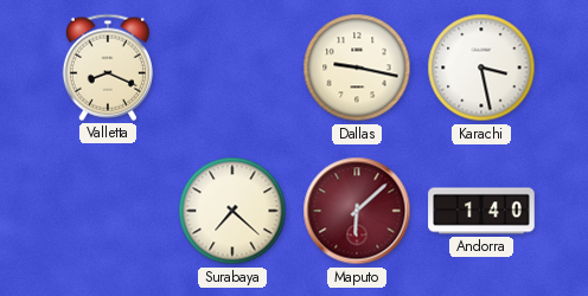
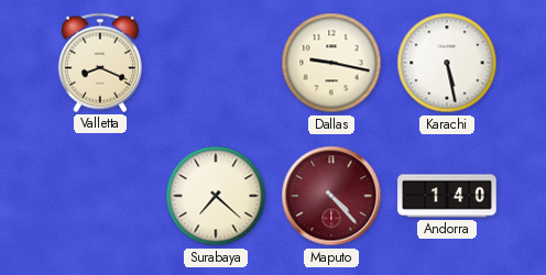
Karachi: 3:28 -> 5:28 (447, 63)
Maputo: 6:08 -> 4:23 (331, 196)
